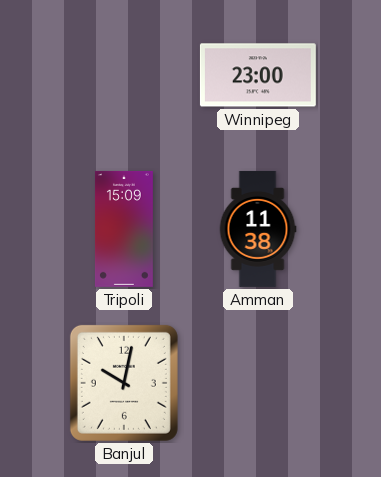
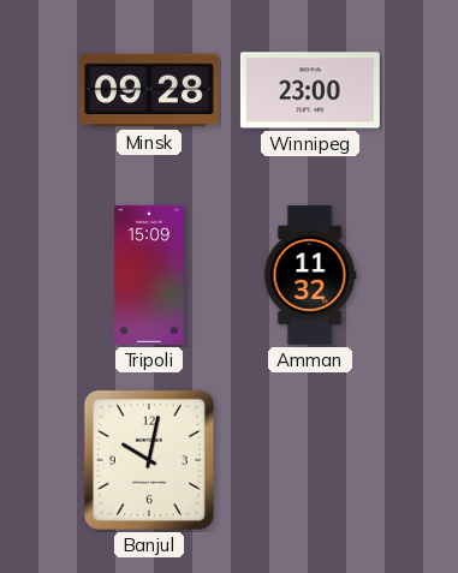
Minsk: none -> 09:28 (149, 90)
Amman: 11:38 -> 11:32 (310, 275)
